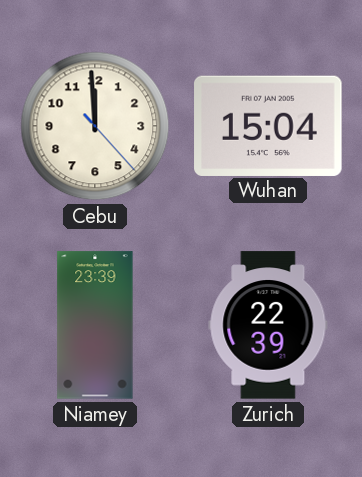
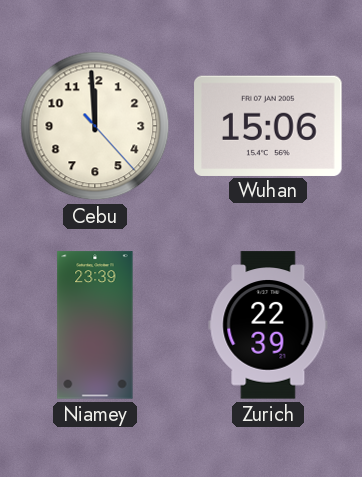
Wuhan: 15:04 -> 15:06 (268, 125)
